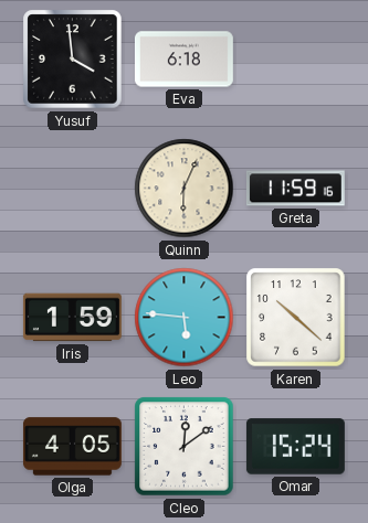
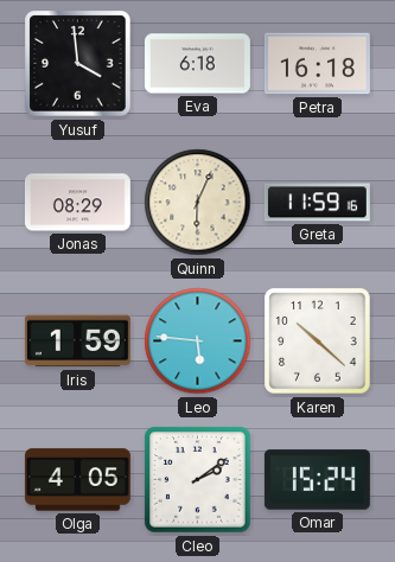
Petra: none -> 16:18 (317, 64)
Jonas: none -> 08:29 (77, 203)
Cleo: 12:09 -> 2:09 (198, 480)
